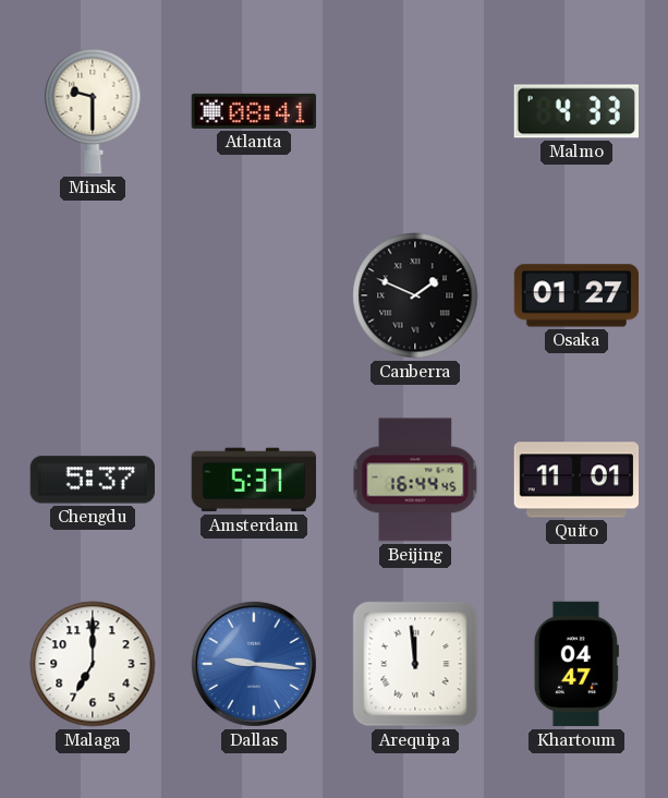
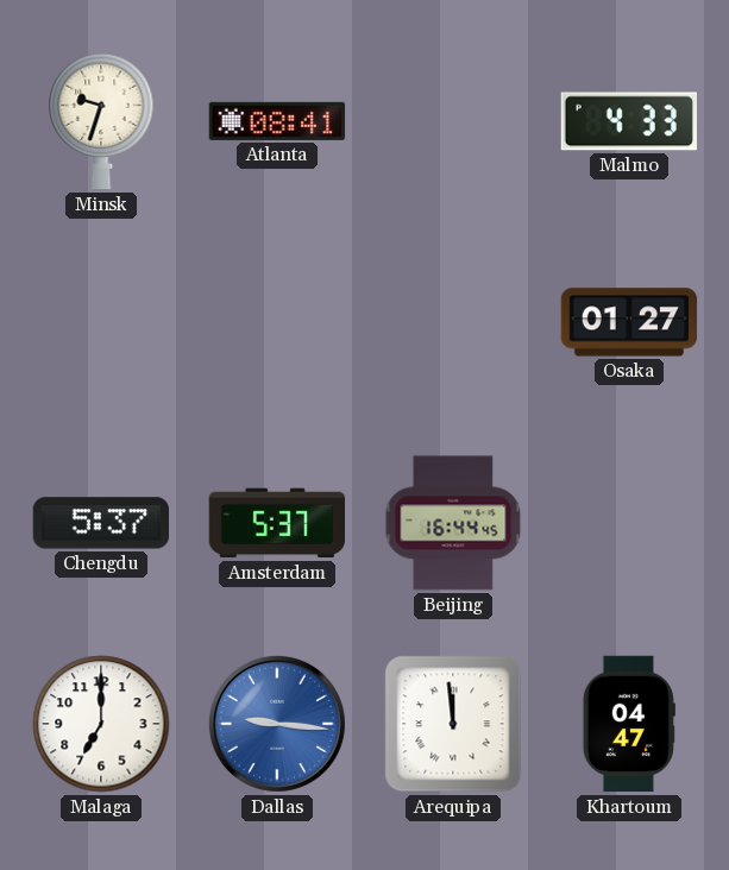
Minsk: 9:30 -> 9:33 (101, 121)
Canberra: 1:49 -> none (415, 295)
Quito: 11:01 -> none (576, 480)
